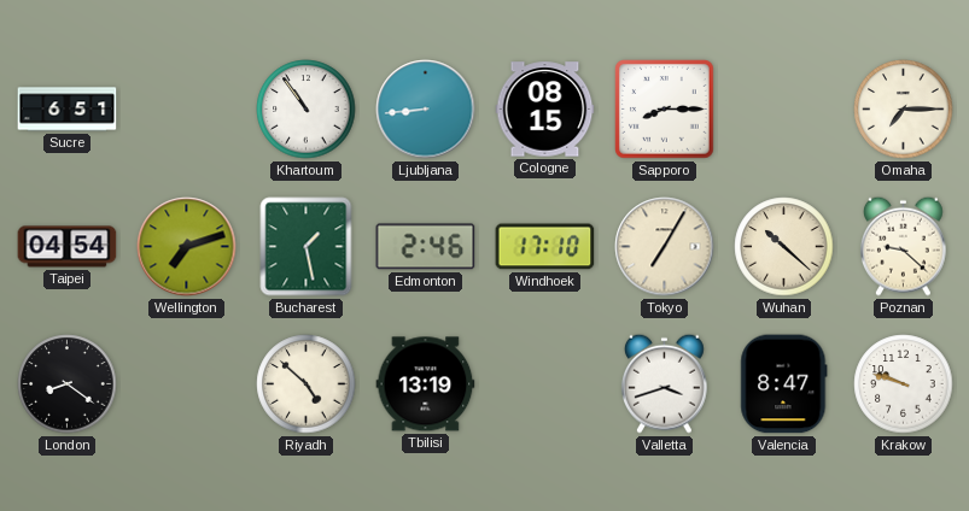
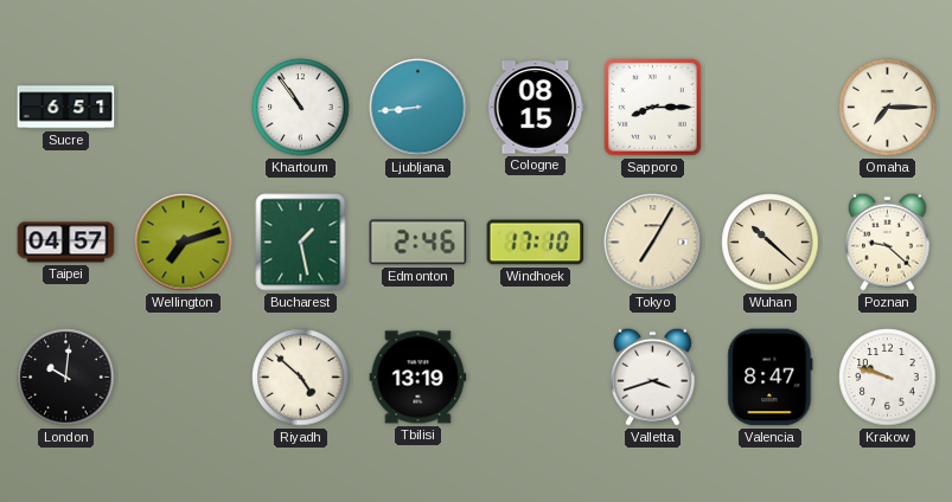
Taipei: 04:54 -> 04:57 (66, 243)
London: 8:21 -> 10:01 (66, 378)
